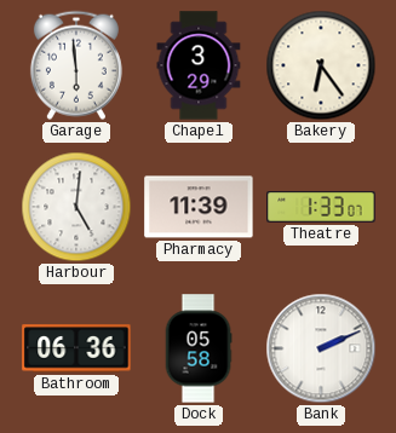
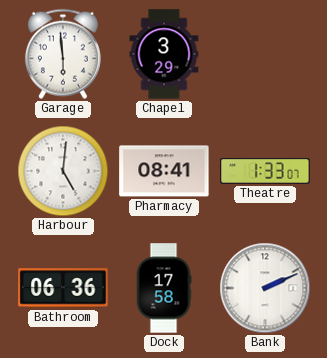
Bakery: 6:24 -> none (321, 65)
Pharmacy: 11:39 -> 08:41 (164, 171)
Dock: 05:58 -> 17:58 (164, 288)
